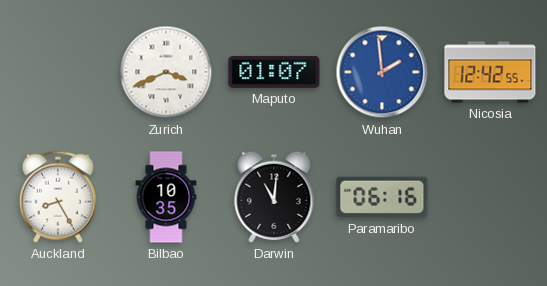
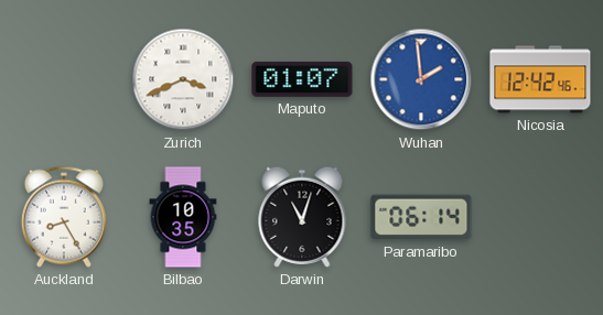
Nicosia: 12:42:55 -> 12:42:46 (540, 79)
Darwin: 11:01 -> 11:03 (302, 217)
Paramaribo: 06:16 -> 06:14 (421, 217)
